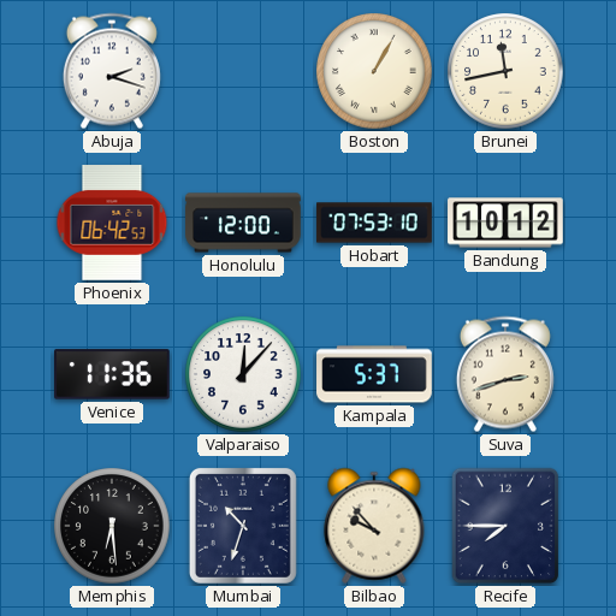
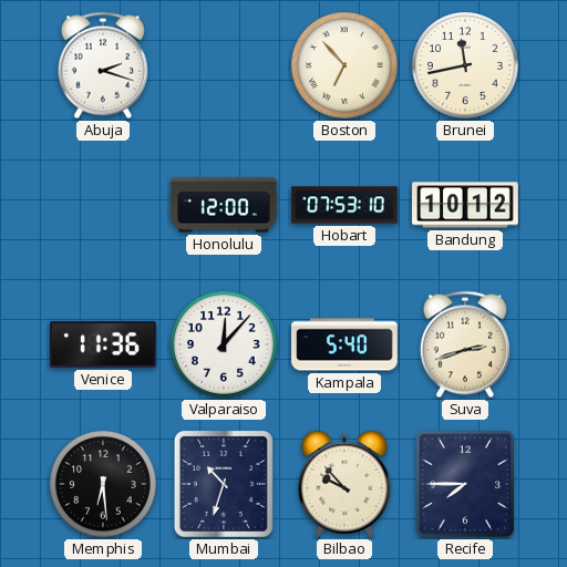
Boston: 1:05 -> 6:53 (344, 65)
Phoenix: 06:42 -> none (112, 224)
Kampala: 5:37 -> 5:40 (344, 344)
